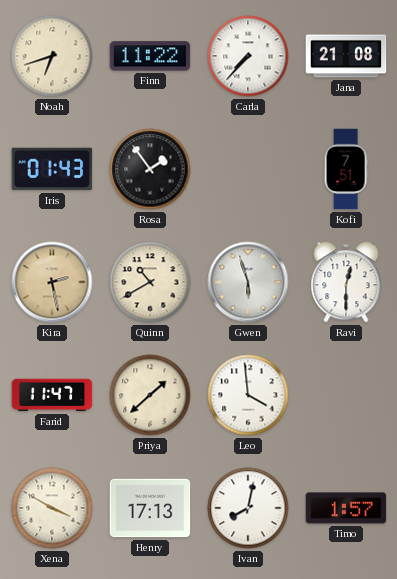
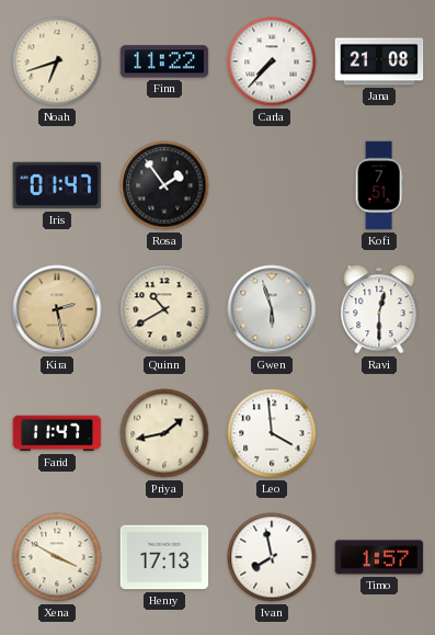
Iris: 01:43 -> 01:47 (57, 185)
Priya: 1:38 -> 1:43 (164, 433)
Ivan: 8:02 -> 7:58 (272, 557)
